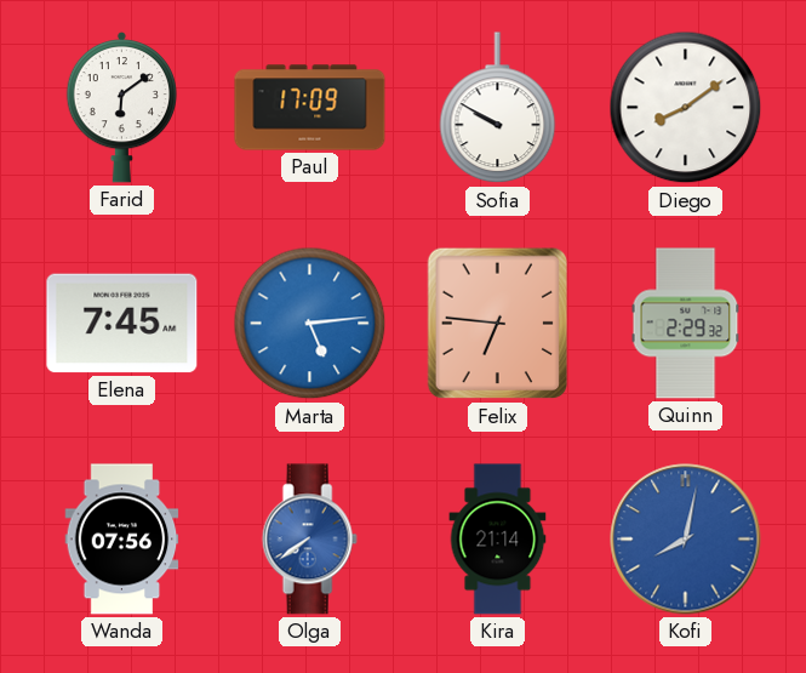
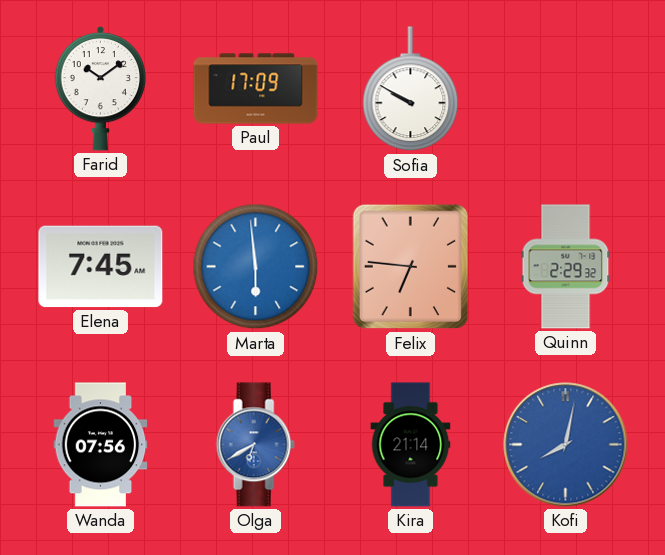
Farid: 6:09 -> 10:09 (100, 88)
Diego: 8:09 -> none (686, 108)
Marta: 5:14 -> 5:59 (256, 267)
Olga: 7:39 -> 6:40 (255, 445)
